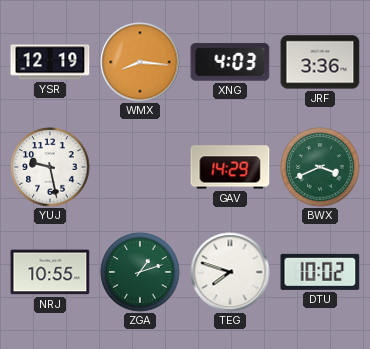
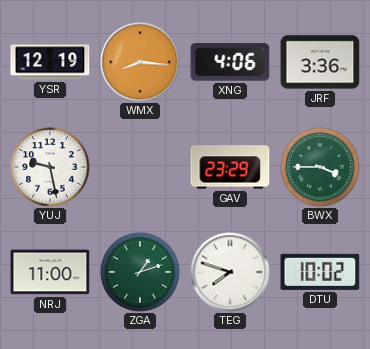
XNG: 4:03 -> 4:06 (230, 62)
GAV: 14:29 -> 23:29 (230, 167)
BWX: 3:41 -> 3:45 (320, 167)
NRJ: 10:55 -> 11:00 (50, 272)
